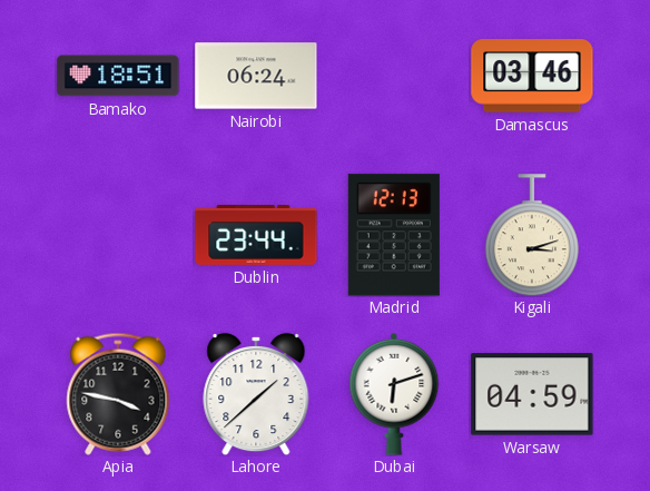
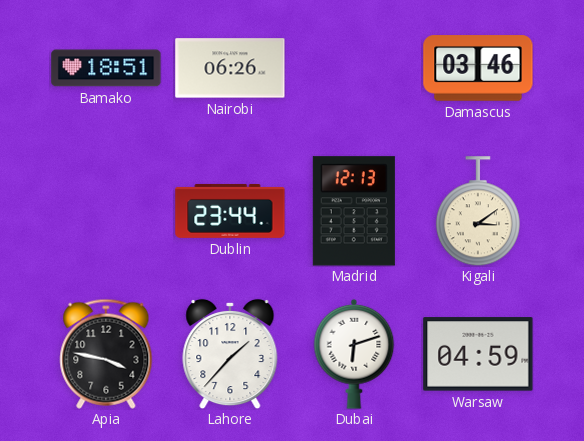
Nairobi: 06:24 -> 06:26 (230, 68)
Kigali: 3:12 -> 3:09 (478, 211)
Lahore: 1:38 -> 1:37 (230, 354)
